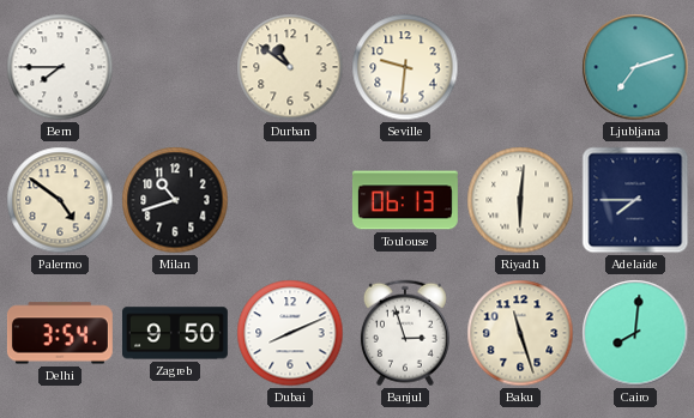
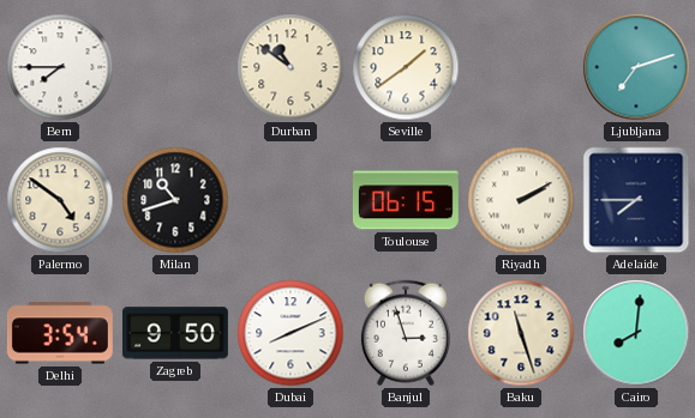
Seville: 9:31 -> 1:39 (406, 67)
Toulouse: 06:13 -> 06:15 (406, 200)
Riyadh: 6:01 -> 2:10 (521, 200)
